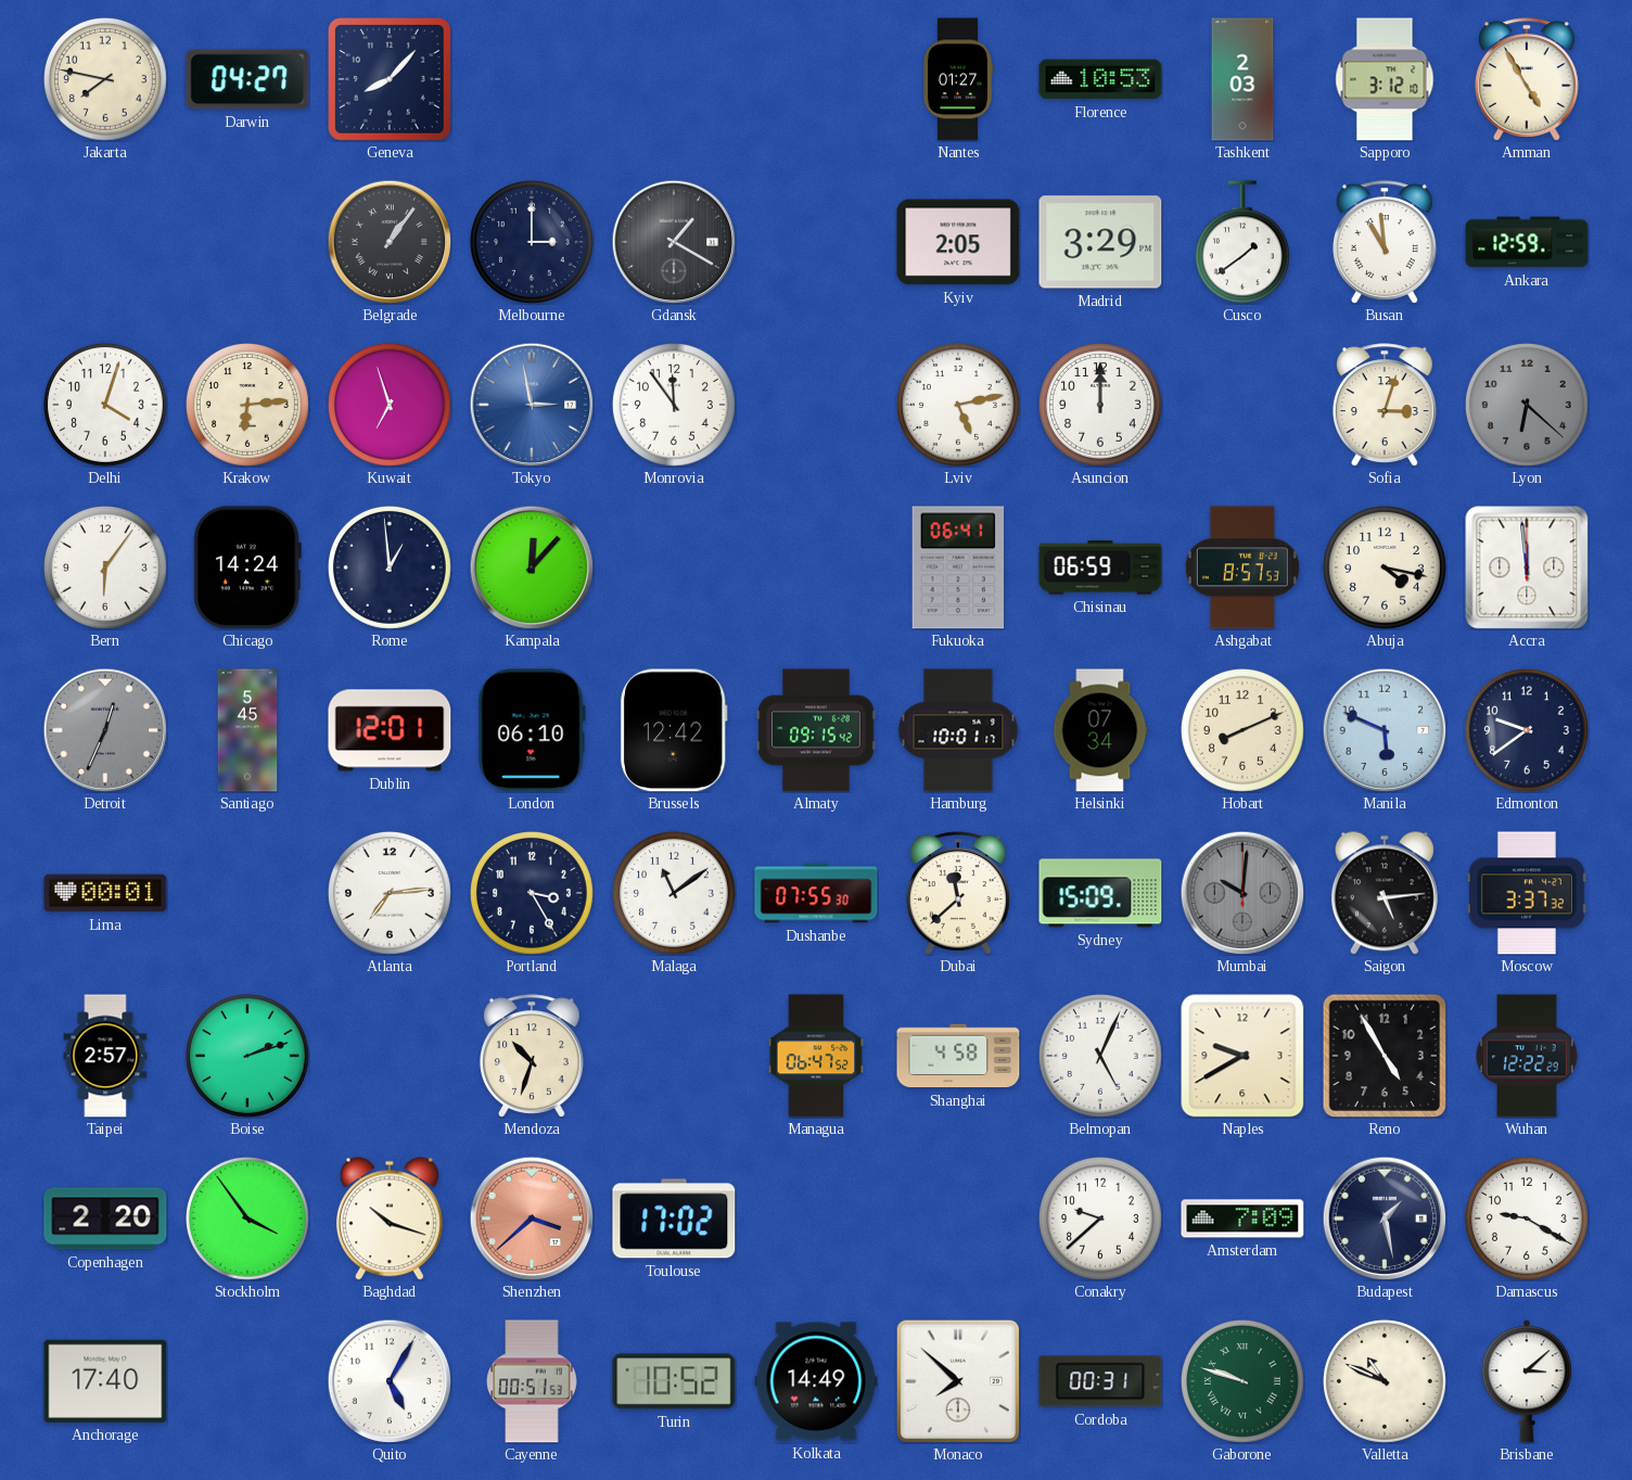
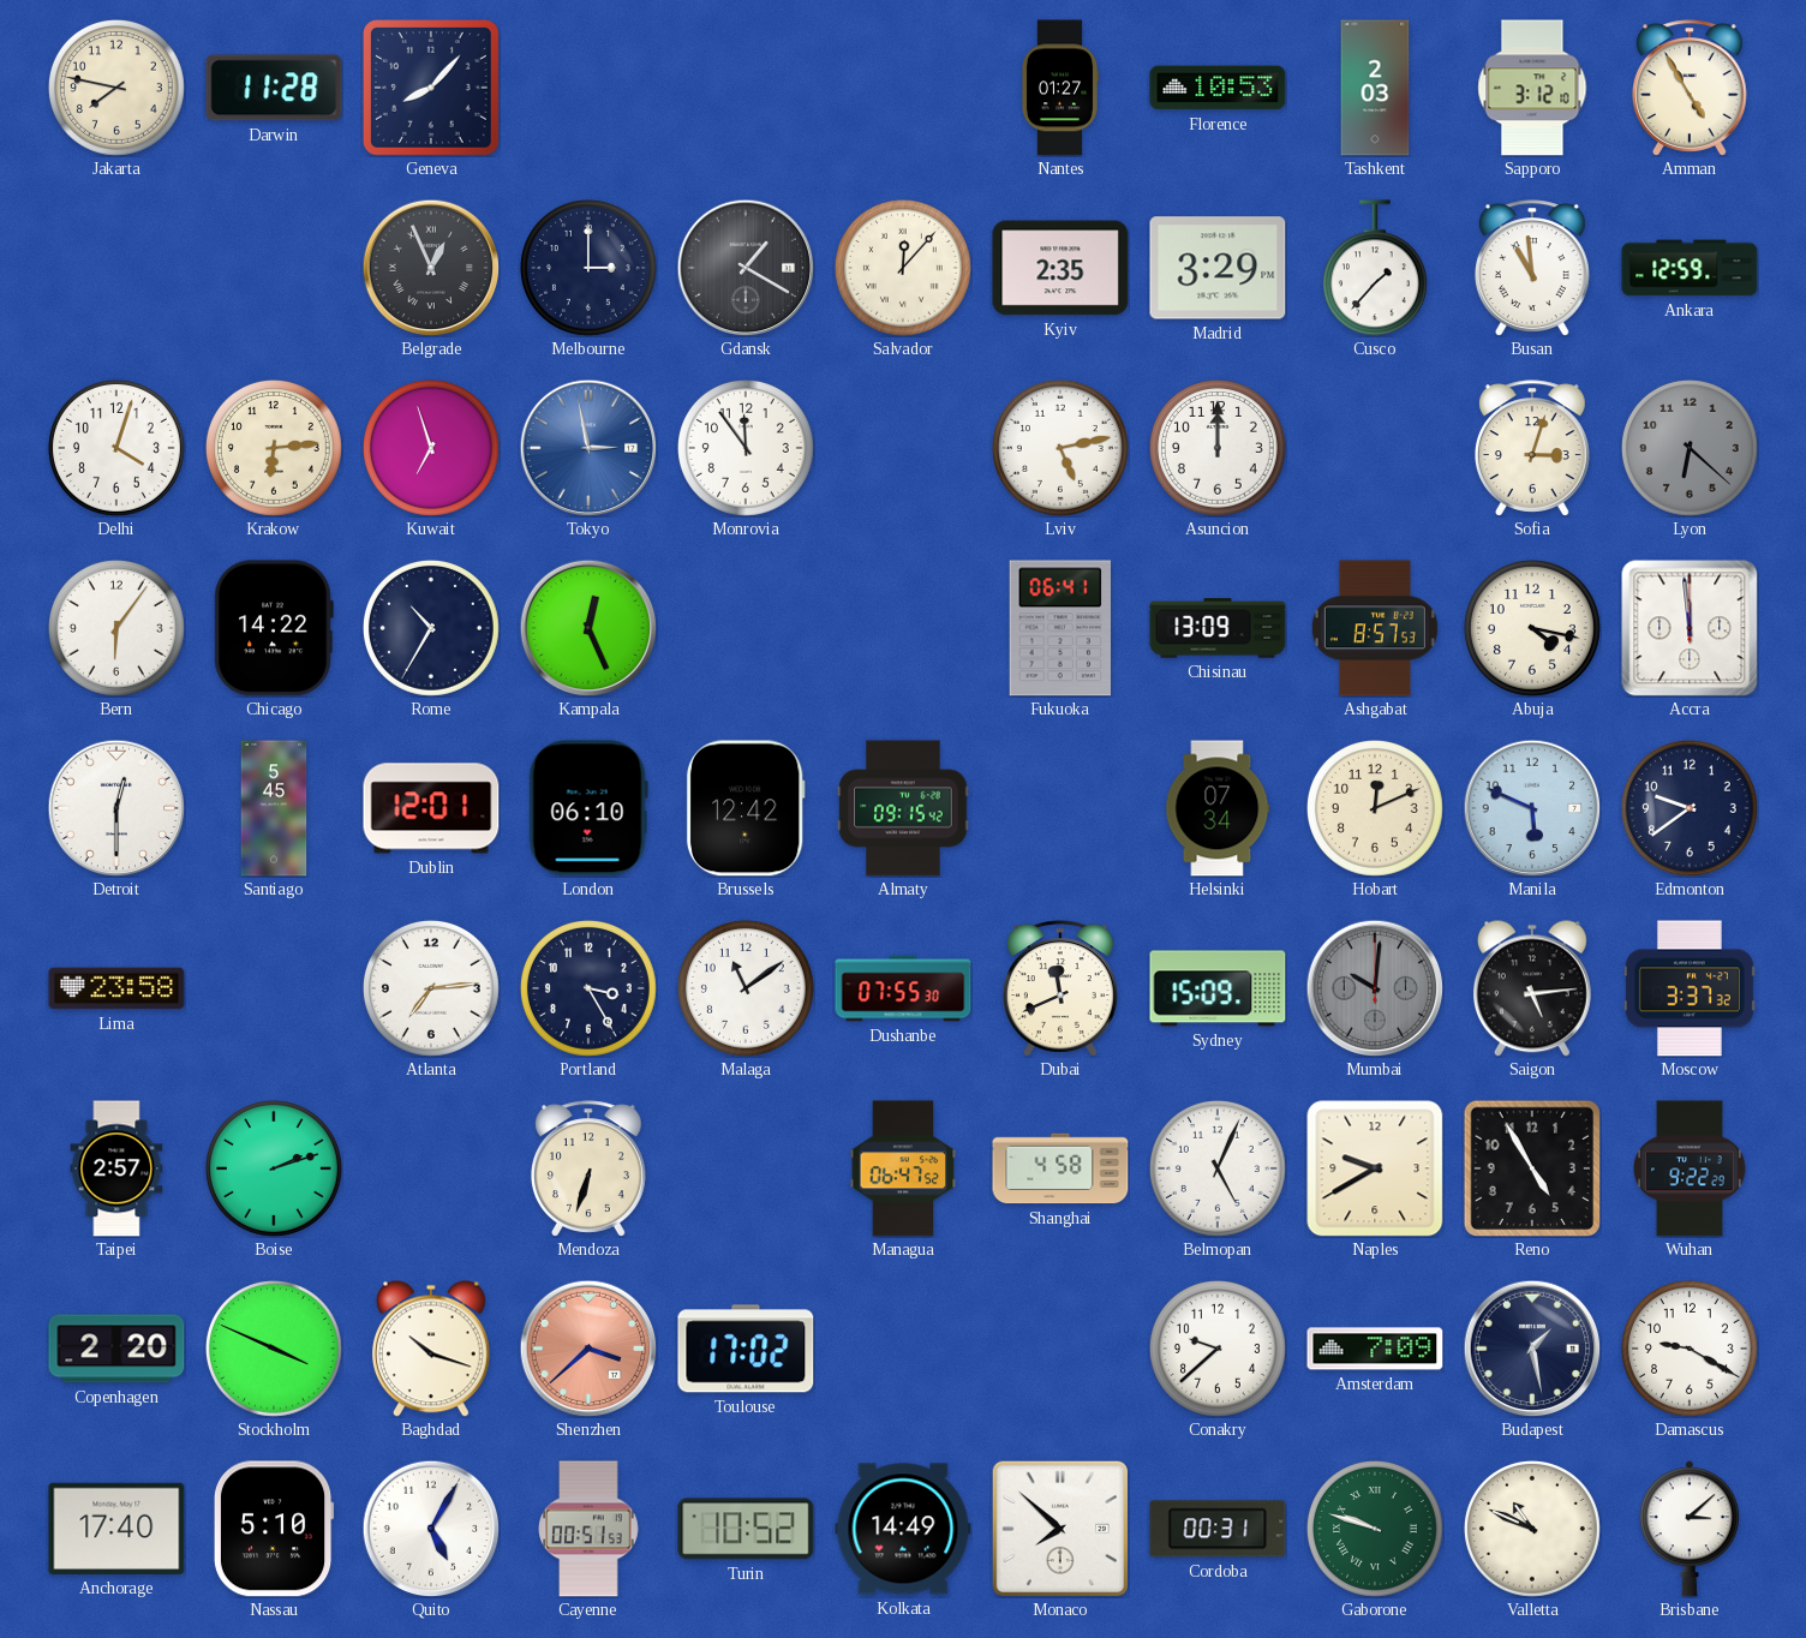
Darwin: 04:27 -> 11:28 (274, 88)
Belgrade: 1:06 -> 12:56 (431, 268)
Salvador: none -> 12:07 (903, 268)
Kyiv: 2:05 -> 2:35 (1060, 268)
Cusco: 1:39 -> 1:37 (1375, 268)
Chicago: 14:24 -> 14:22 (274, 628)
Rome: 12:59 -> 10:35 (431, 628)
Kampala: 12:07 -> 12:26 (588, 628)
Chisinau: 06:59 -> 13:09 (1218, 628)
Detroit: 12:34 -> 12:30 (116, 808)
Detroit dial: grey -> white (116, 808)
Hamburg: 10:01 -> none (958, 730)
Hobart: 8:11 -> 12:11 (1375, 808)
Lima: 00:01 -> 23:58 (116, 988)
Dubai: 11:38 -> 11:41 (1060, 988)
Mendoza: 10:33 -> 6:33 (588, 1168)
Wuhan: 12:22 -> 9:22 (1690, 1168)
Stockholm: 3:54 -> 3:49 (274, 1349)
Nassau: none -> 5:10 (274, 1529)
